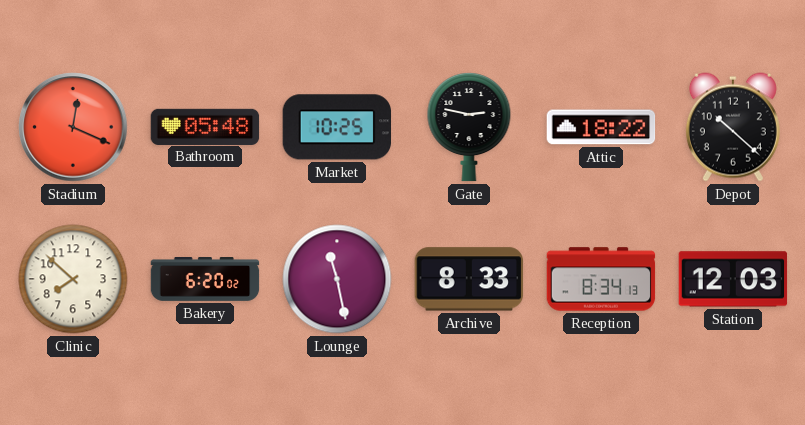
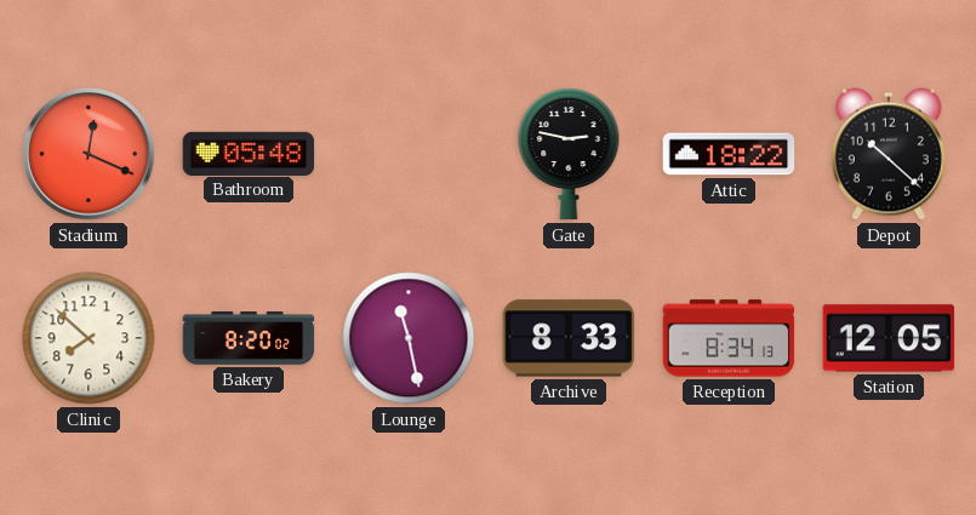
Market: 10:25 -> none (336, 127)
Bakery: 6:20 -> 8:20 (249, 339)
Station: 12:03 -> 12:05 (889, 338)
